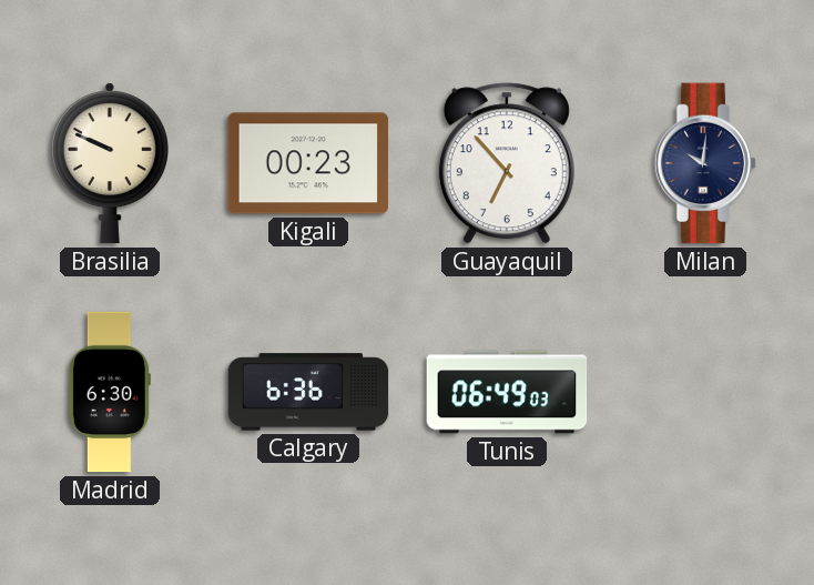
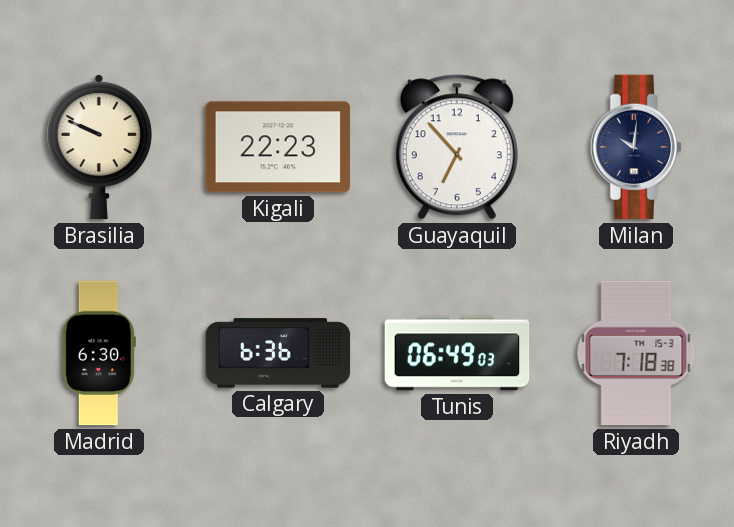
Kigali: 00:23 -> 22:23 (278, 147)
Riyadh: none -> 7:18 (636, 353)
